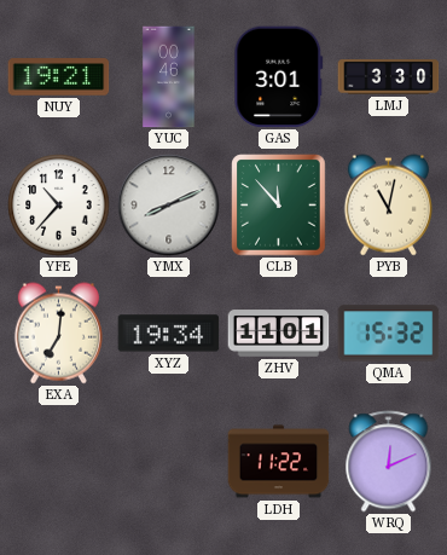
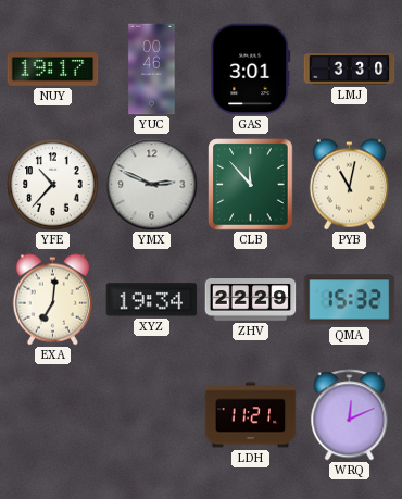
NUY: 19:21 -> 19:17 (53, 70)
YMX: 8:11 -> 2:49 (152, 185)
ZHV: 11:01 -> 22:29 (251, 300)
LDH: 11:22 -> 11:21 (251, 415)
